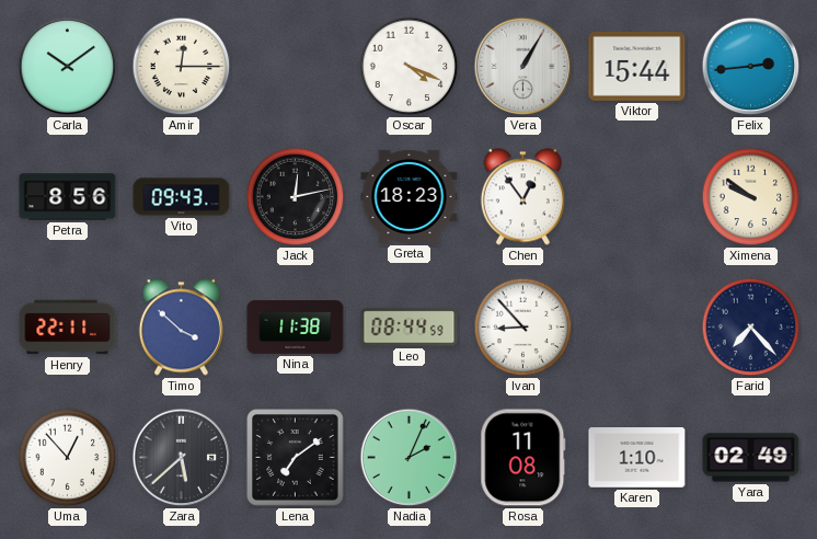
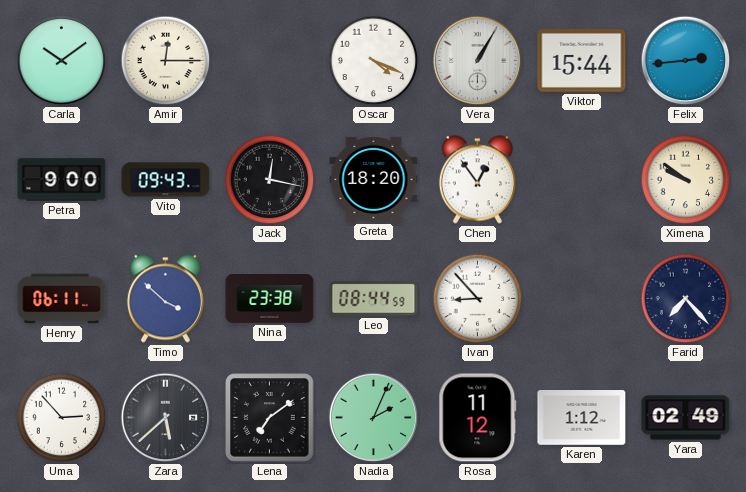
Petra: 8:56 -> 9:00 (62, 180)
Jack: 12:13 -> 12:17 (270, 180)
Greta: 18:23 -> 18:20 (374, 179)
Henry: 22:11 -> 06:11 (62, 299)
Nina: 11:38 -> 23:38 (270, 299)
Uma: 12:53 -> 2:53 (62, 418)
Rosa: 11:08 -> 11:12 (478, 418)
Karen: 1:10 -> 1:12 (582, 418)
